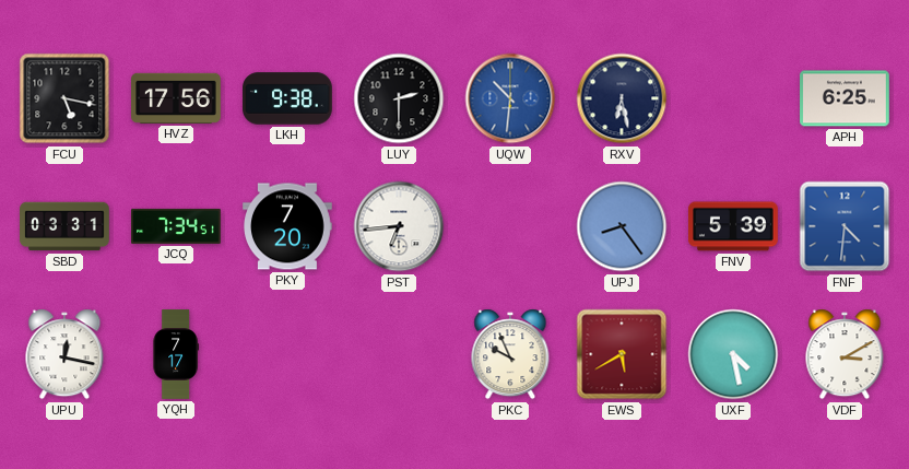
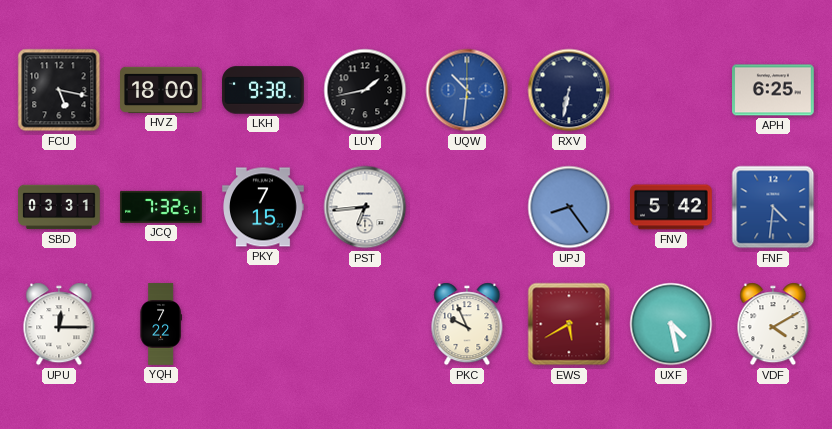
HVZ: 17:56 -> 18:00 (161, 90)
LUY: 2:30 -> 1:43 (365, 90)
RXV: 6:28 -> 6:32 (569, 90)
JCQ: 7:34 -> 7:32 (162, 207)
PKY: 7:20 -> 7:15 (264, 207)
FNV: 5:39 -> 5:42 (672, 207)
UPU: 12:17 -> 12:15 (59, 324)
YQH: 7:17 -> 7:22 (161, 324)
VDF: 3:10 -> 4:10 (773, 324)
